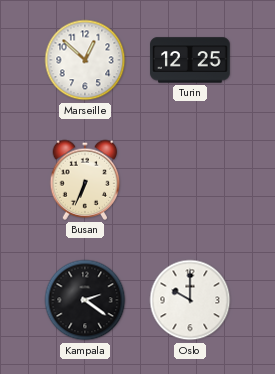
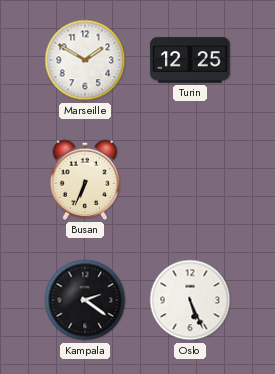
Marseille: 12:52 -> 1:50 (85, 60)
Oslo: 10:00 -> 5:26 (190, 300)
